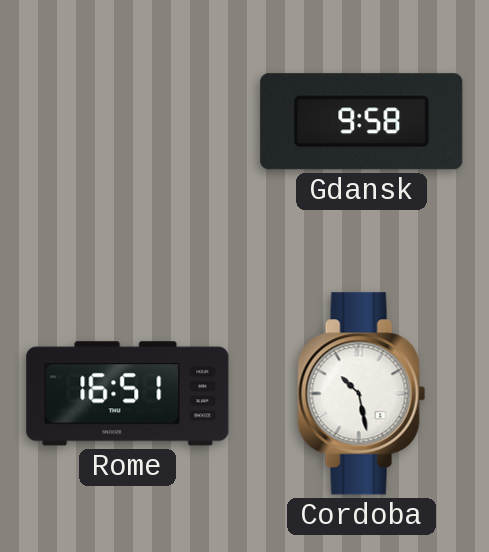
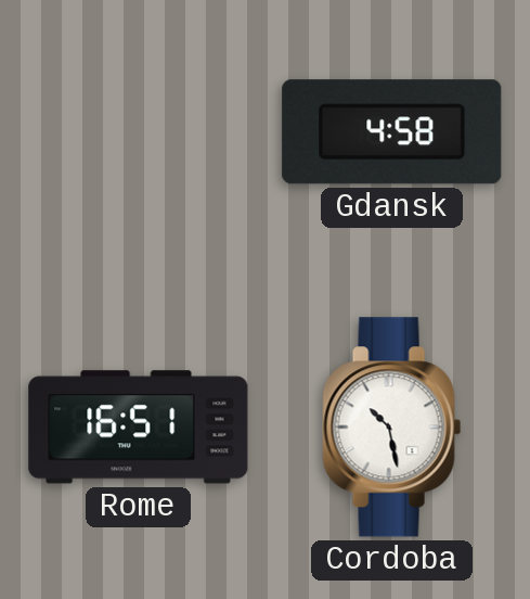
Gdansk: 9:58 -> 4:58 (392, 132)
